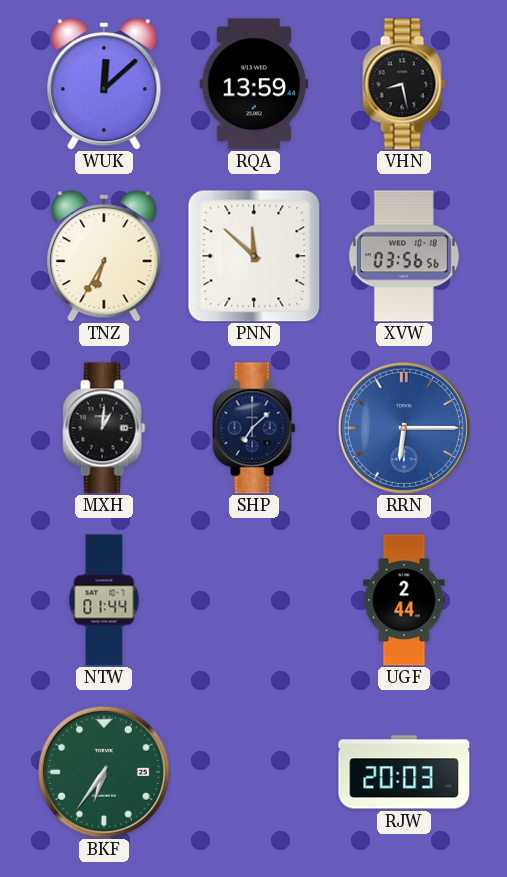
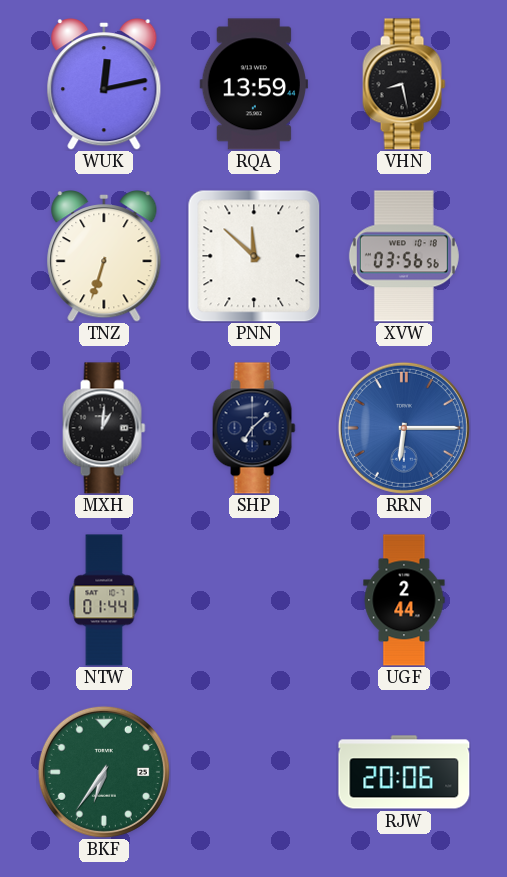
WUK: 12:08 -> 12:13 (104, 85)
TNZ: 6:35 -> 6:33 (104, 257)
RJW: 20:03 -> 20:06 (404, 772)
